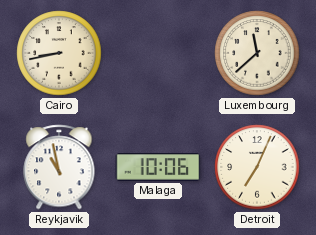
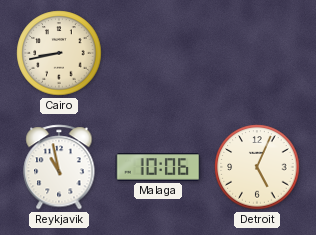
Luxembourg: 11:38 -> none (257, 53)
Detroit: 7:04 -> 5:04 (257, 167)
